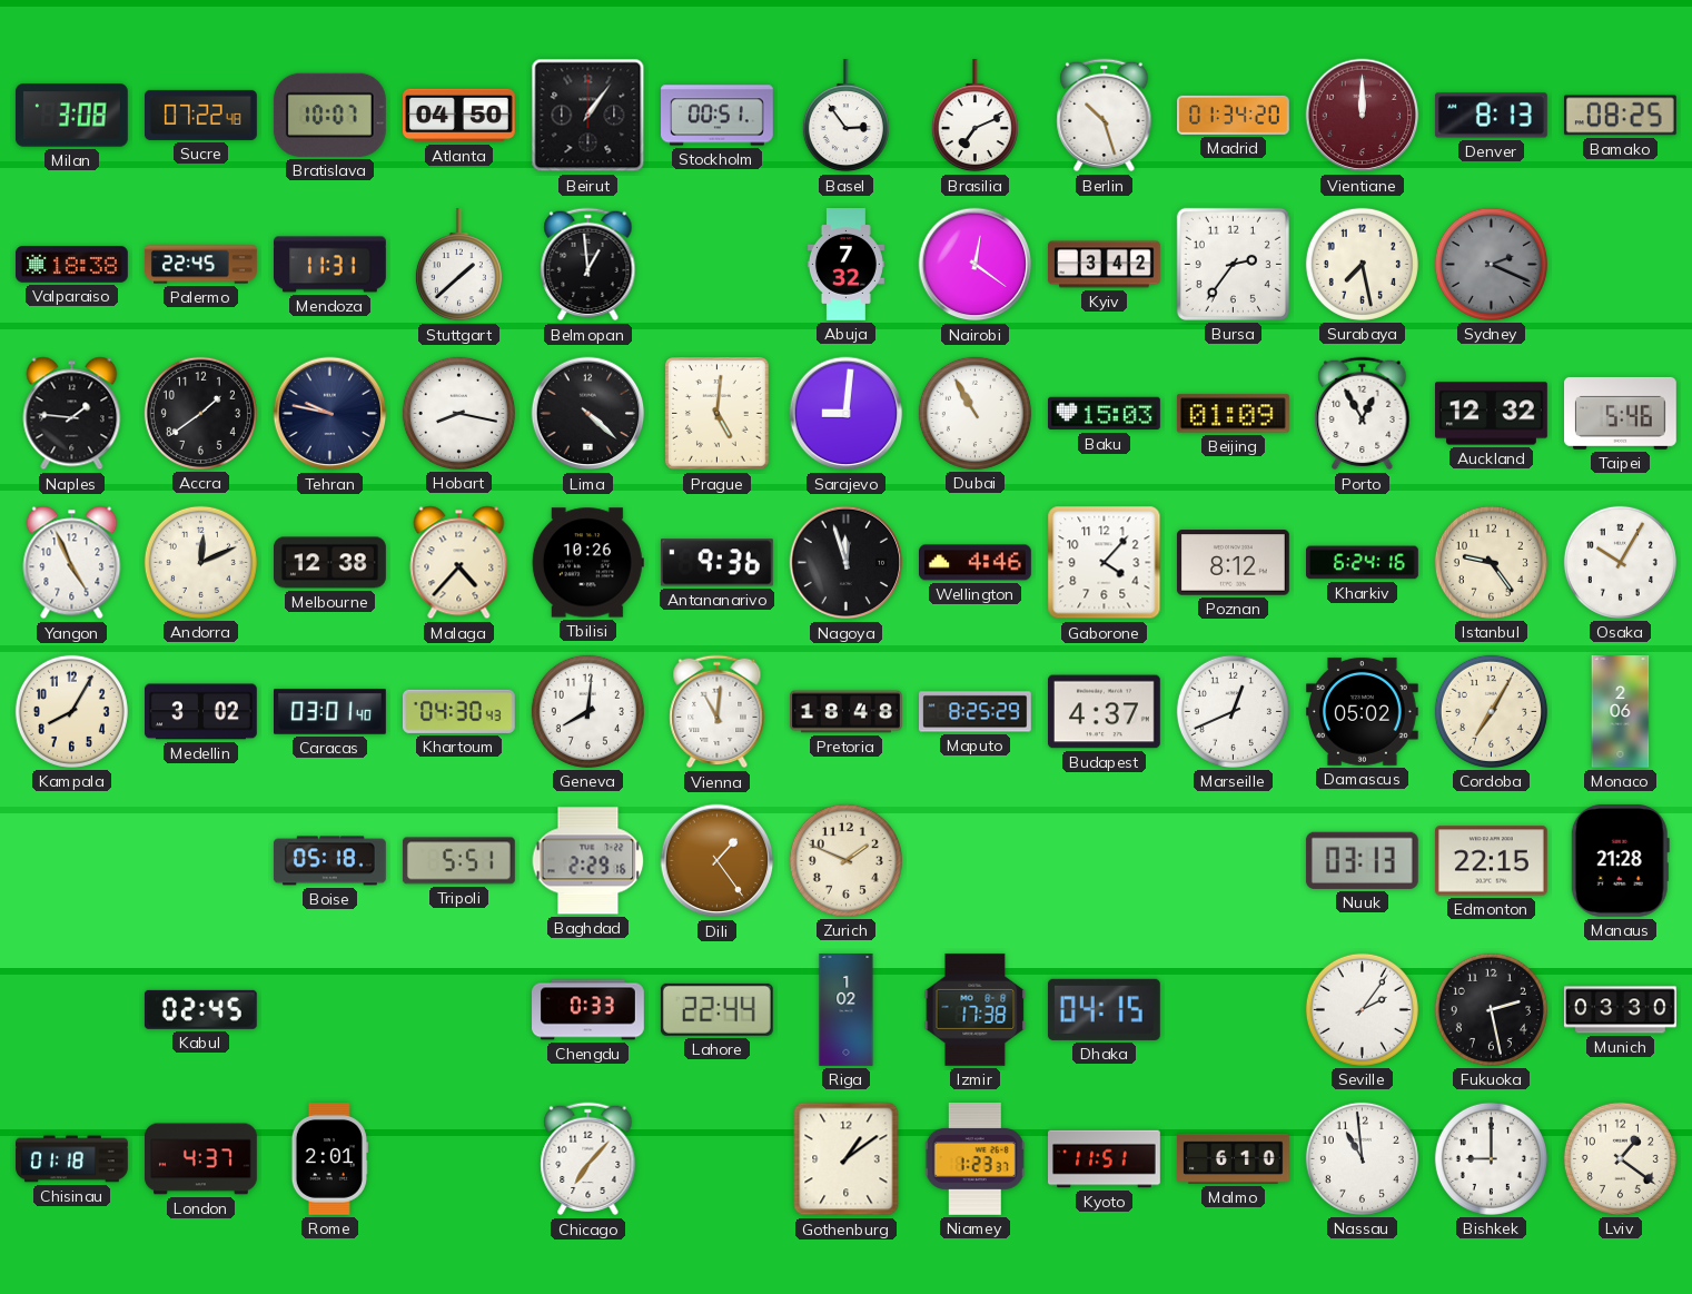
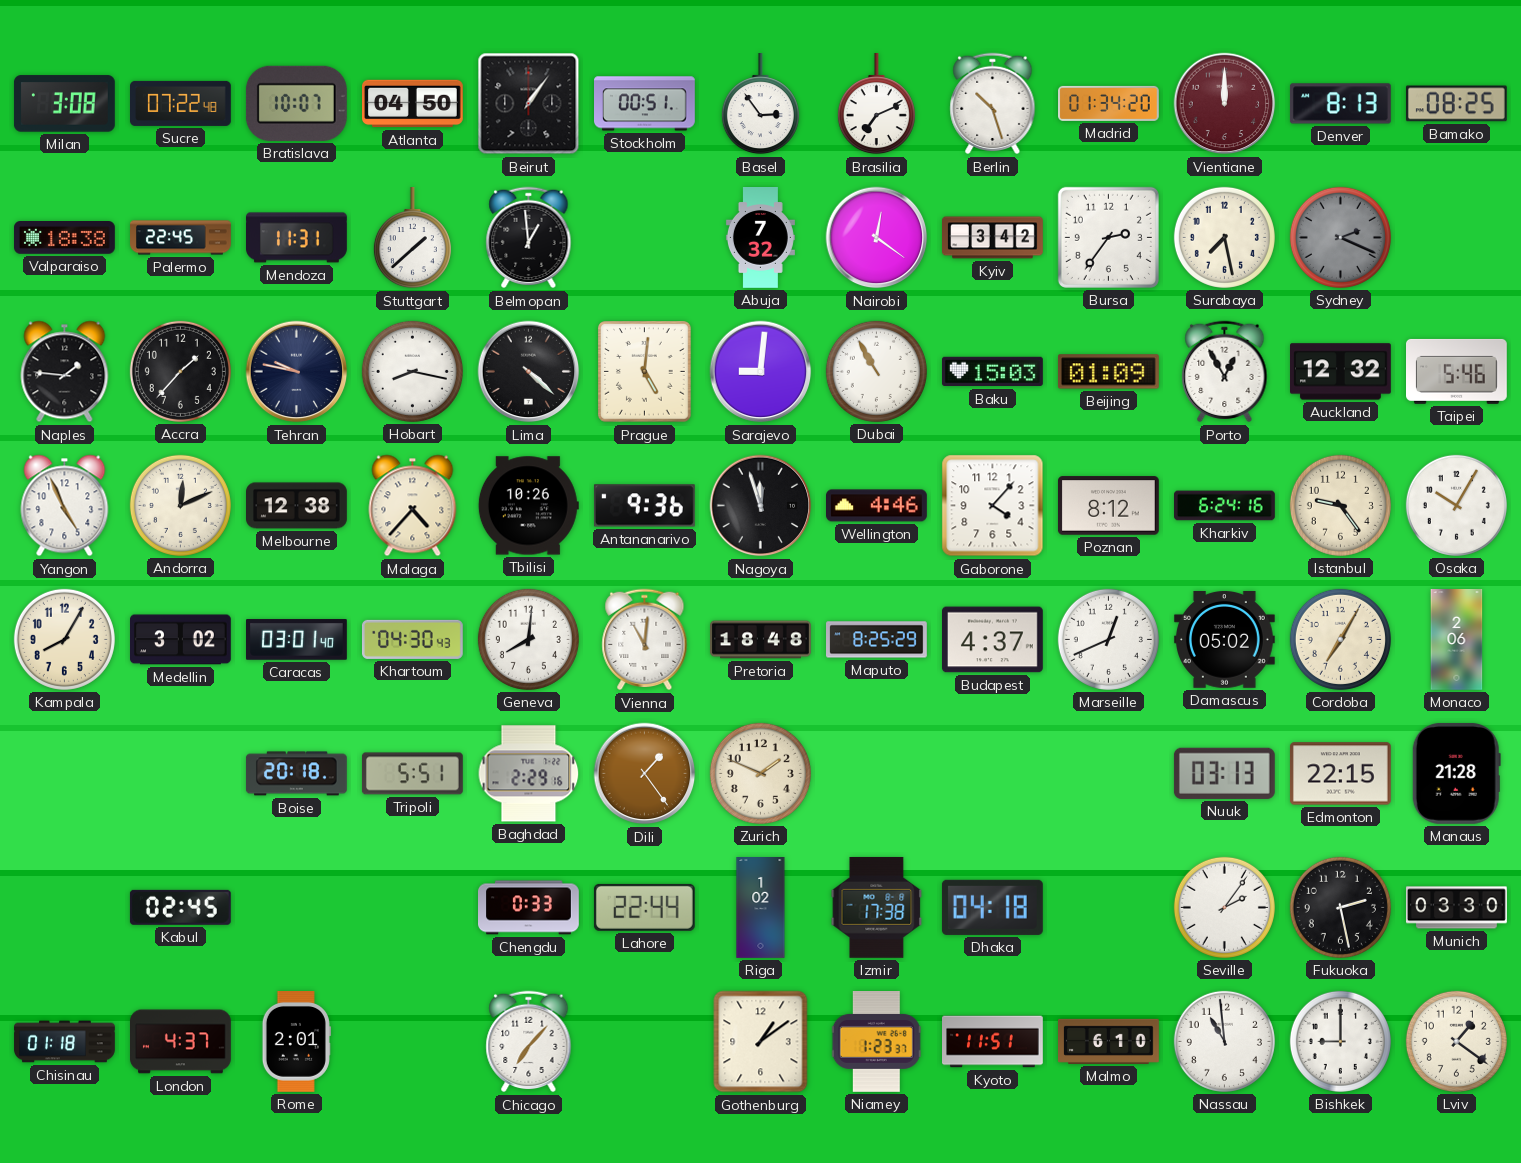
Accra: 1:39 -> 1:37 (180, 371)
Boise: 05:18 -> 20:18 (297, 774)
Dhaka: 04:15 -> 04:18 (992, 907)
